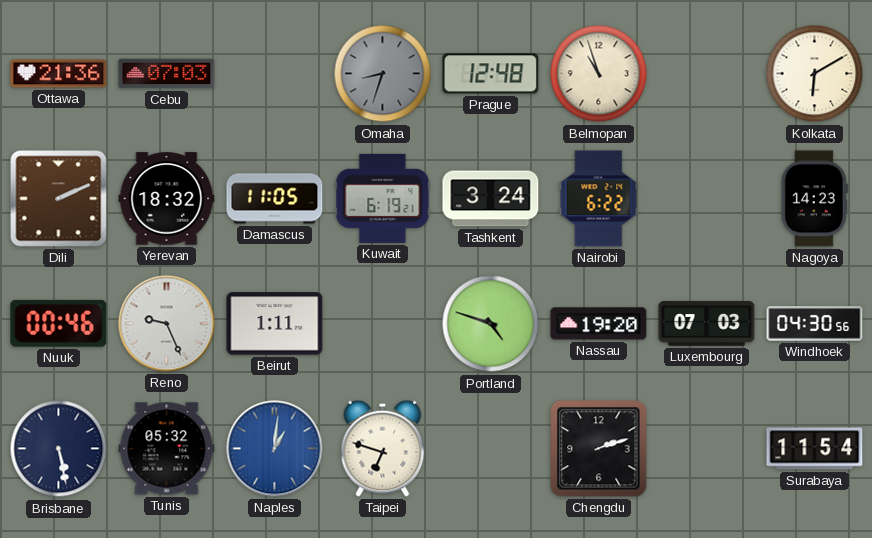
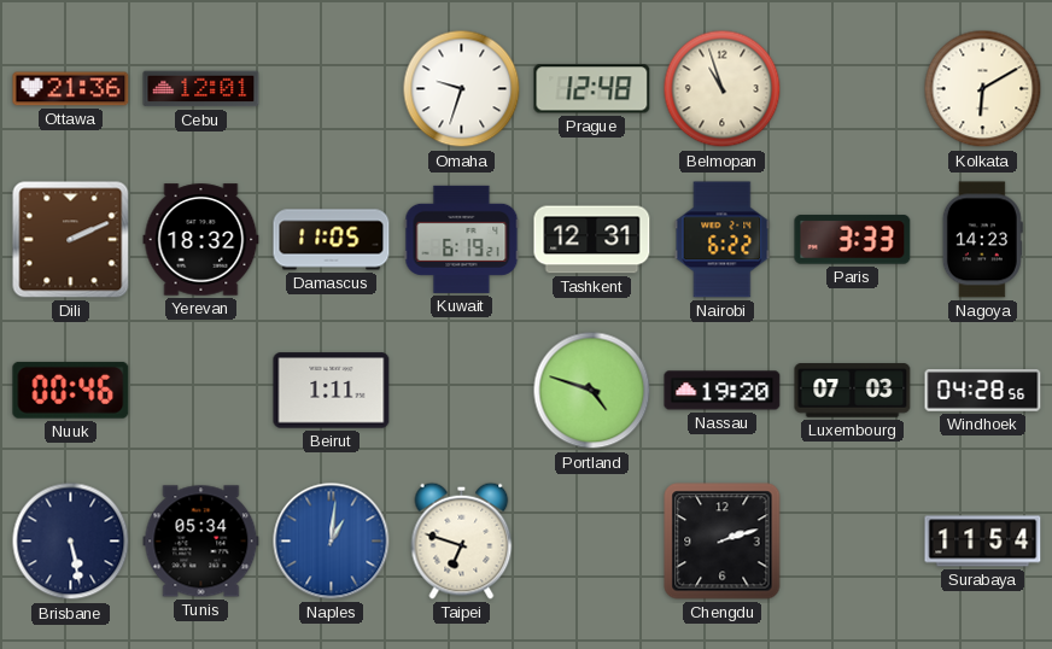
Cebu: 07:03 -> 12:01 (201, 89)
Omaha: 8:33 -> 9:33 (462, 89)
Omaha dial: grey -> white (462, 89)
Tashkent: 3:24 -> 12:31 (592, 240)
Paris: none -> 3:33 (853, 240)
Reno: 9:26 -> none (167, 324)
Windhoek: 04:30 -> 04:28 (983, 391)
Tunis: 05:32 -> 05:34 (201, 542)
